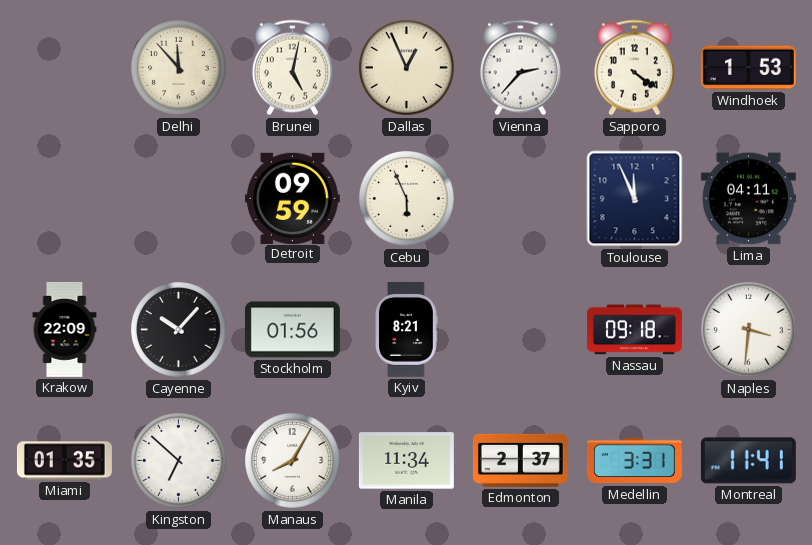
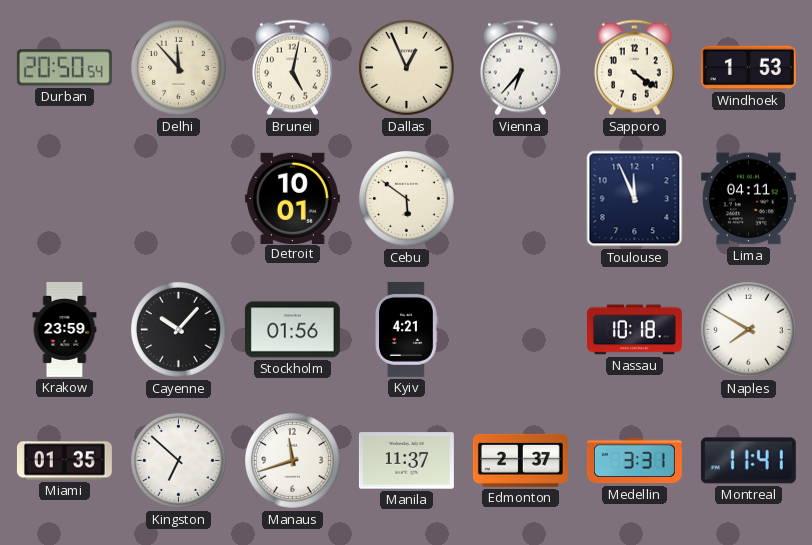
Durban: none -> 20:50 (64, 68)
Vienna: 2:37 -> 6:37 (520, 68)
Detroit: 09:59 -> 10:01 (292, 198)
Cebu: 5:56 -> 5:51 (407, 199)
Krakow: 22:09 -> 23:59 (65, 329)
Kyiv: 8:21 -> 4:21 (406, 329)
Nassau: 09:18 -> 10:18 (634, 330)
Naples: 3:31 -> 7:50 (749, 330)
Manaus: 8:05 -> 11:42 (293, 461)
Manila: 11:34 -> 11:37 (406, 461)
